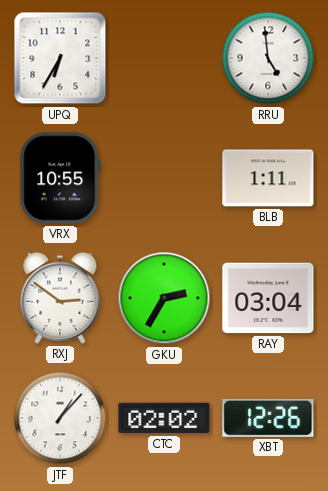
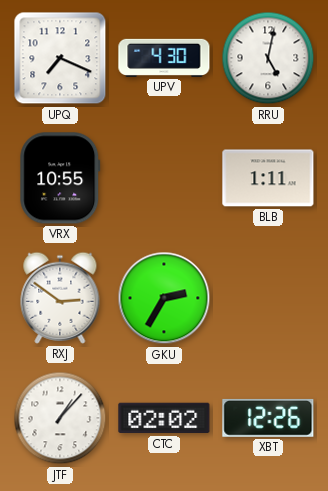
UPQ: 6:35 -> 7:19 (60, 58)
UPV: none -> 4:30 (164, 58)
RRU: 4:59 -> 5:02 (268, 58)
RAY: 03:04 -> none (268, 298)
